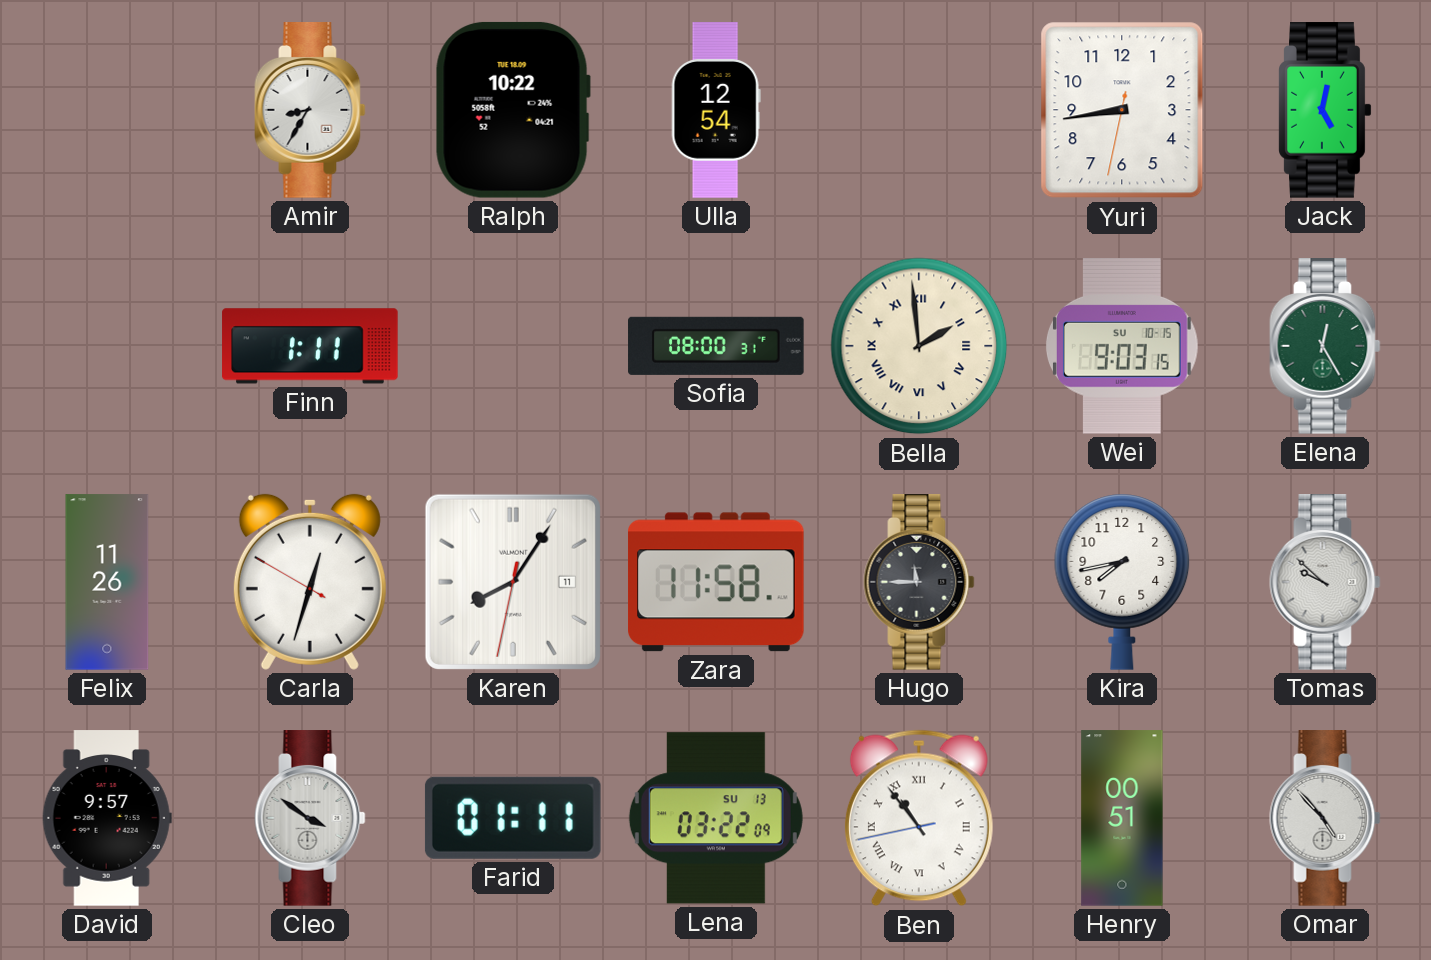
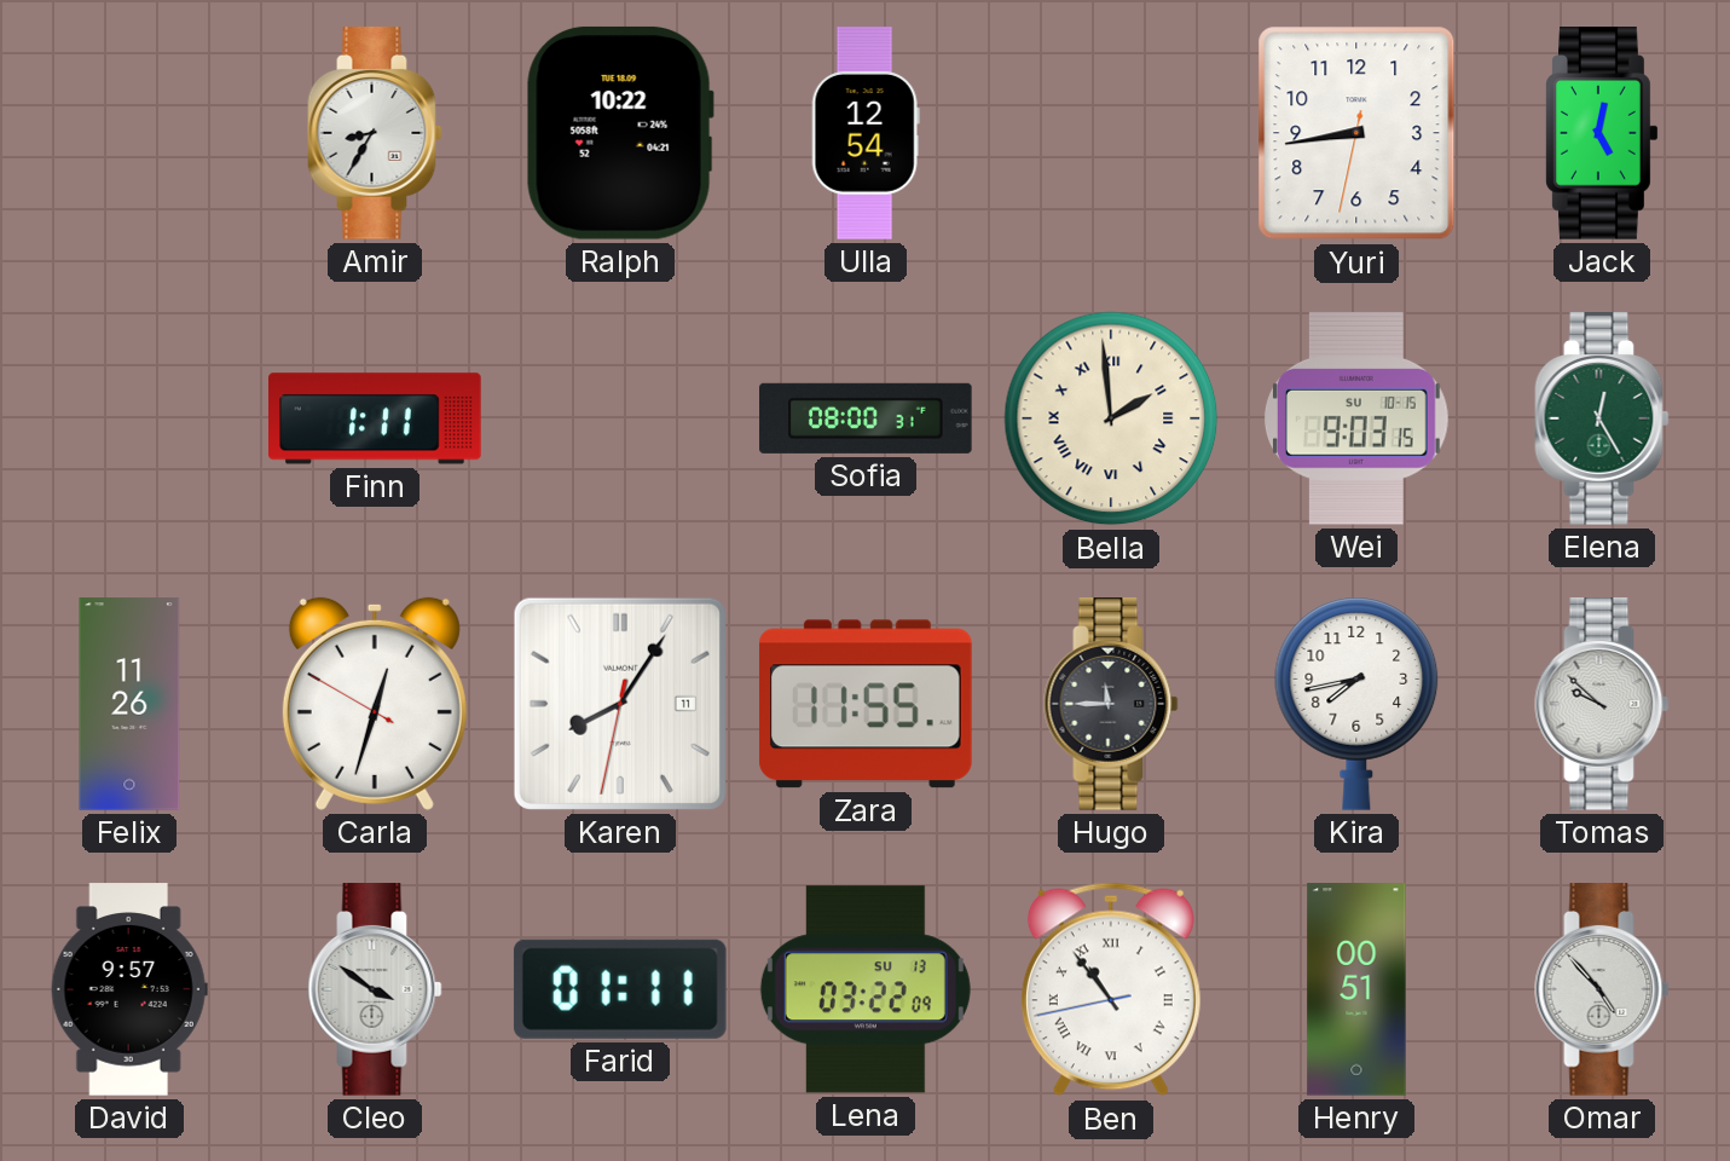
Zara: 11:58 -> 11:55 (867, 704)
